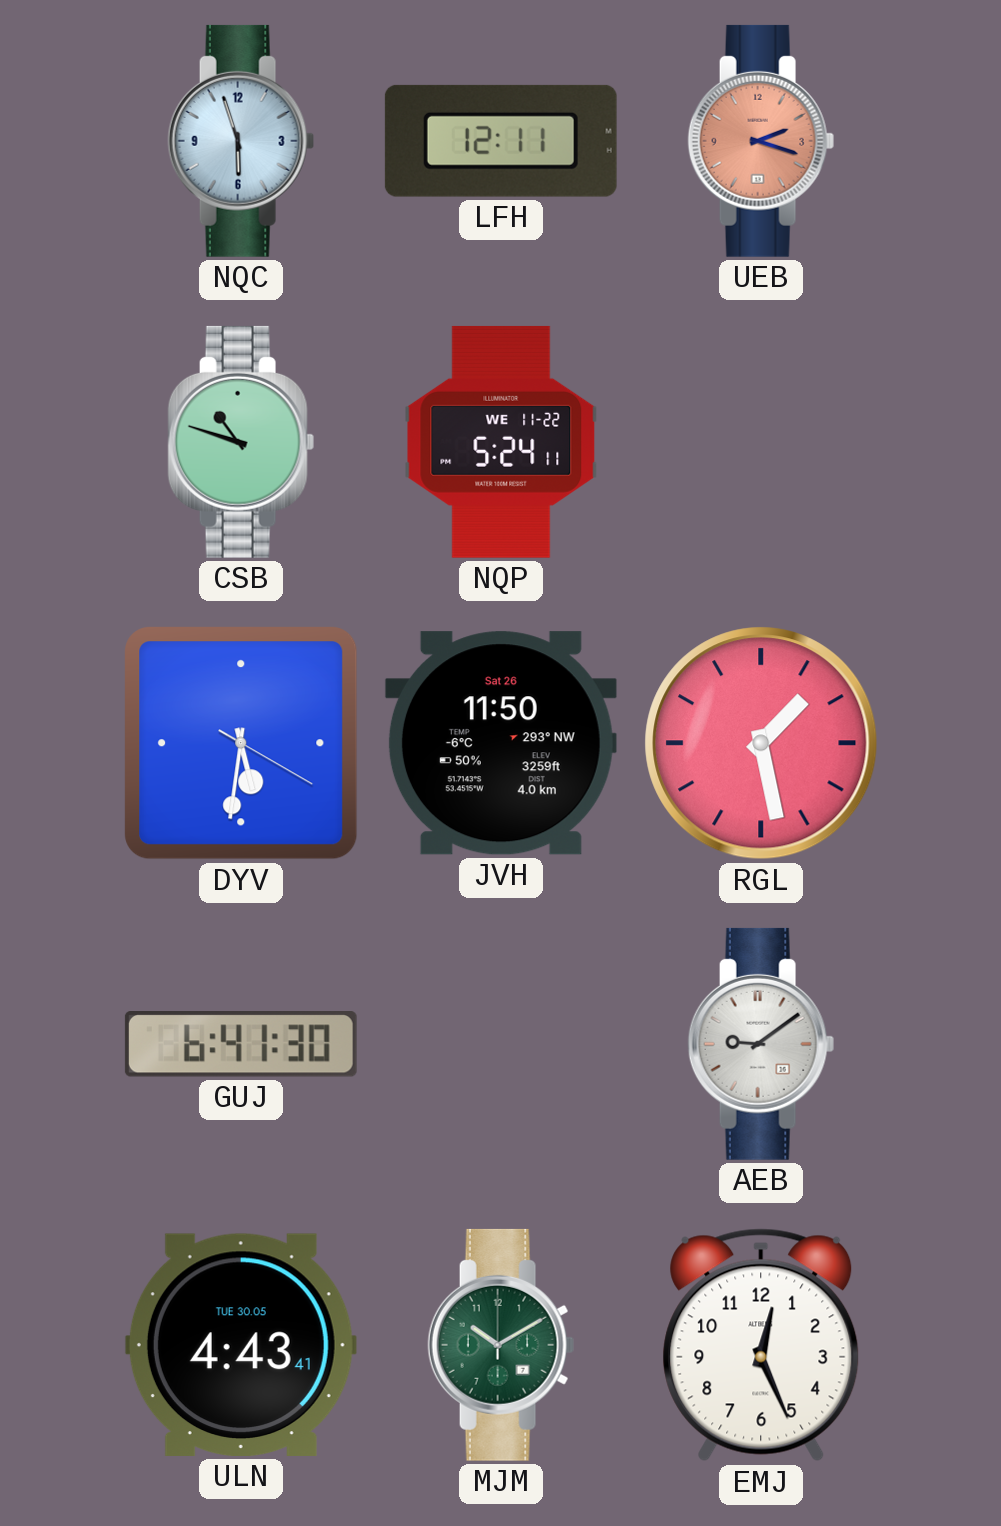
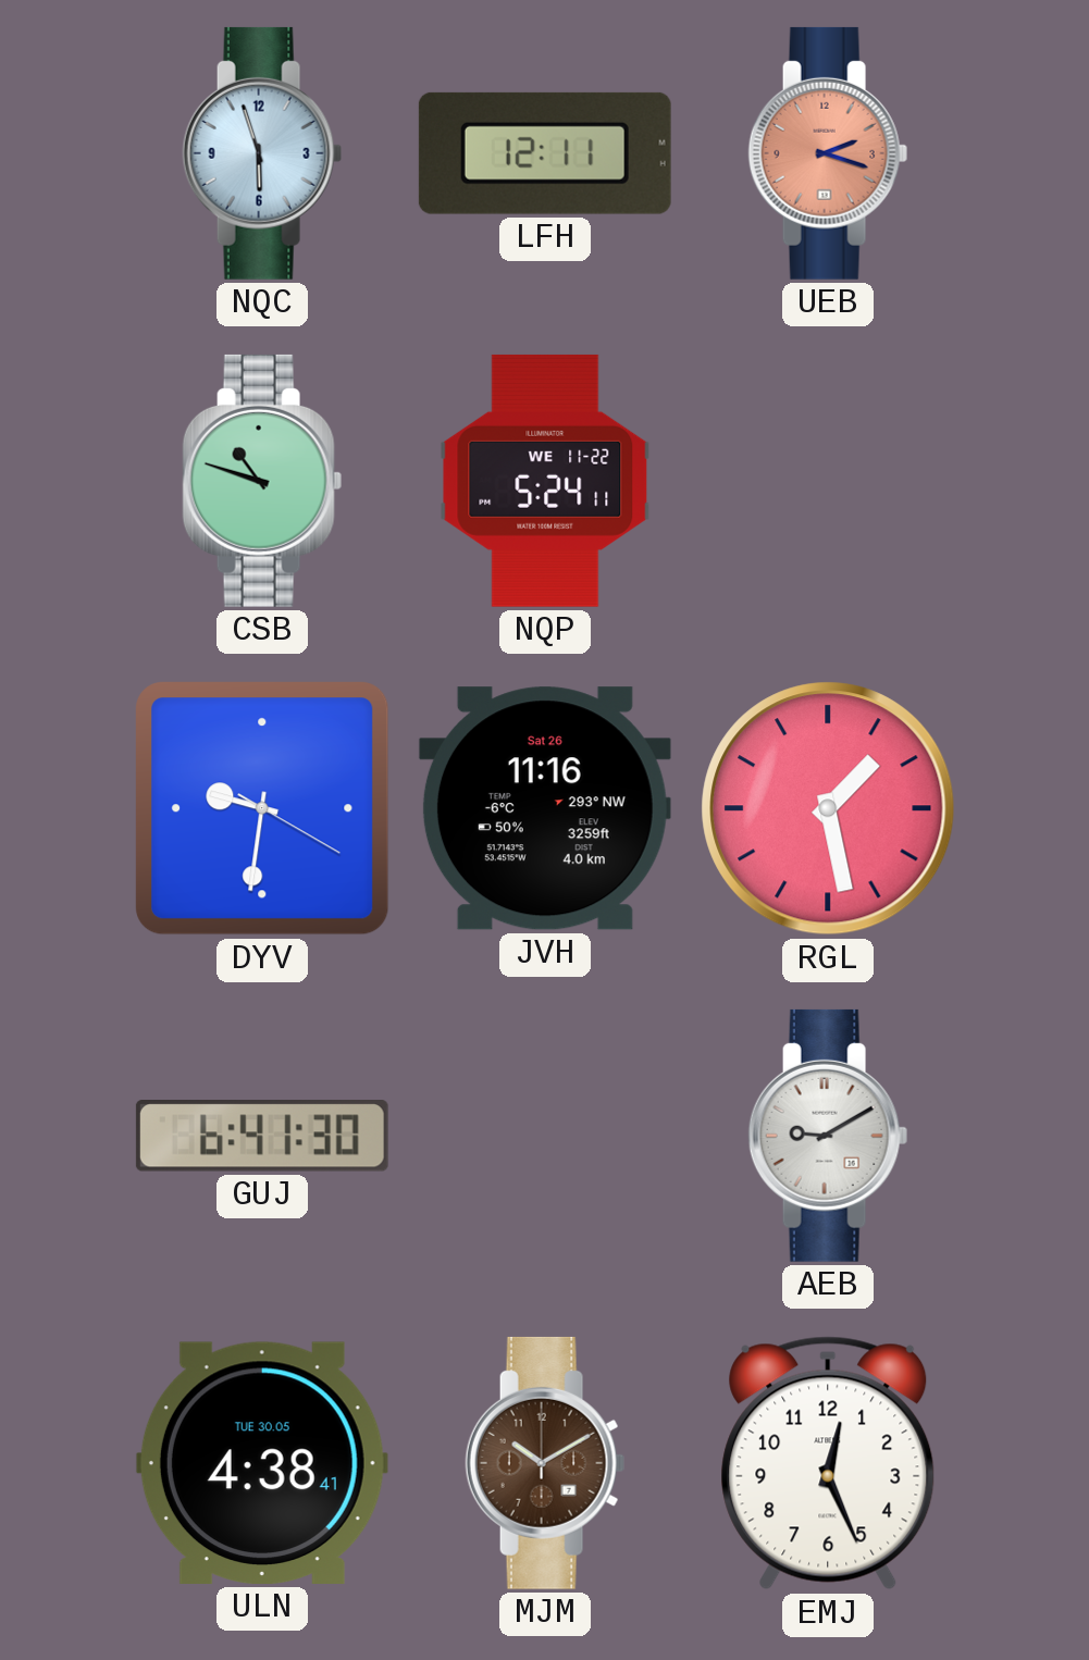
DYV: 5:31 -> 9:31 (262, 808)
JVH: 11:50 -> 11:16 (545, 808)
AEB: 9:09 -> 9:10 (828, 1136)
ULN: 4:43 -> 4:38 (262, 1463)
MJM dial: green -> brown (545, 1463)
